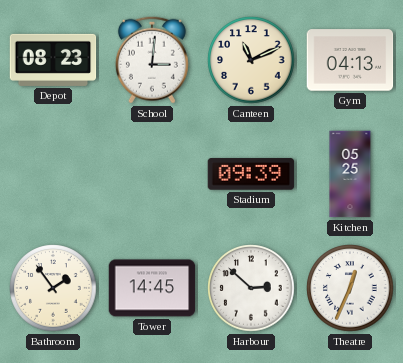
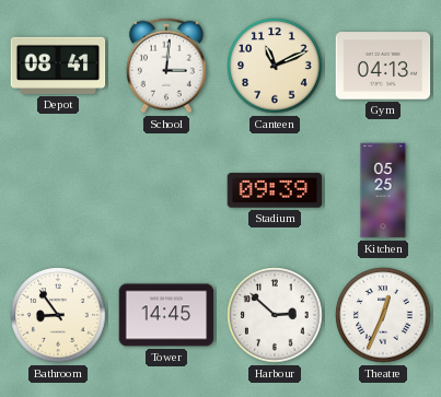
Depot: 08:23 -> 08:41 (58, 66)
Bathroom: 1:54 -> 8:54 (58, 315)
